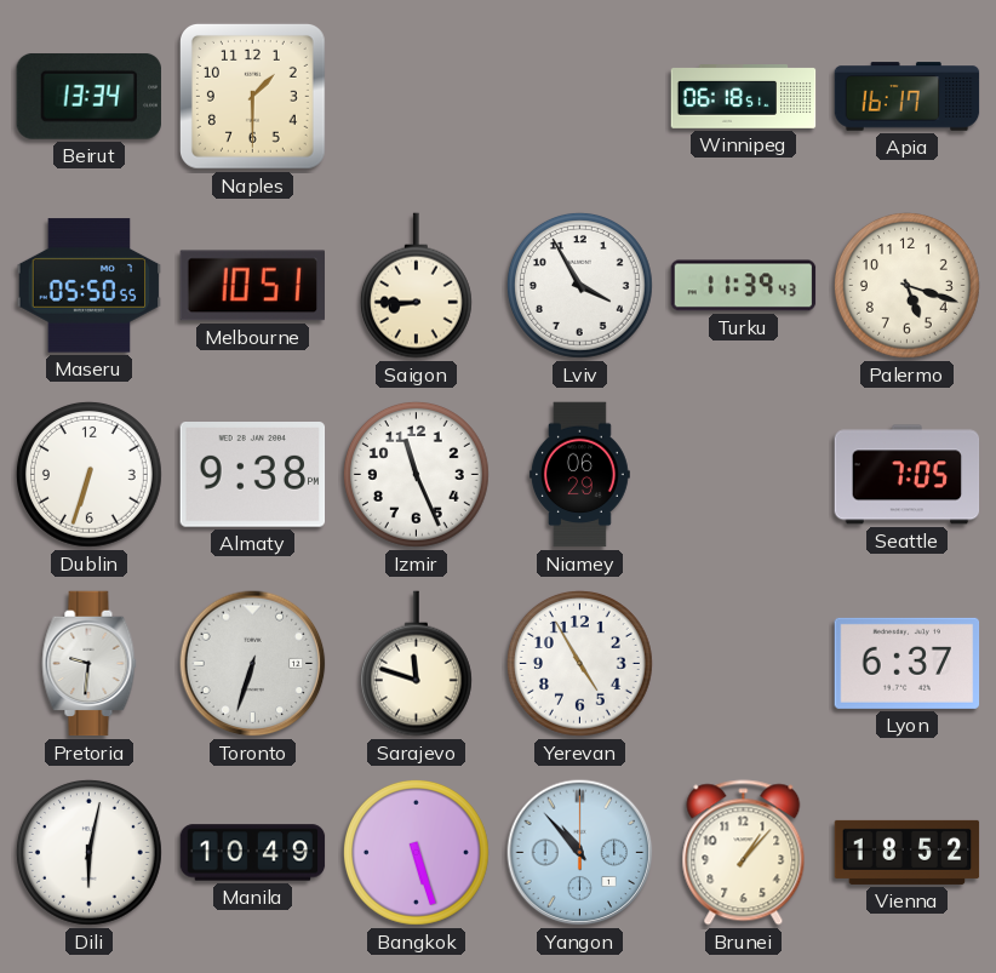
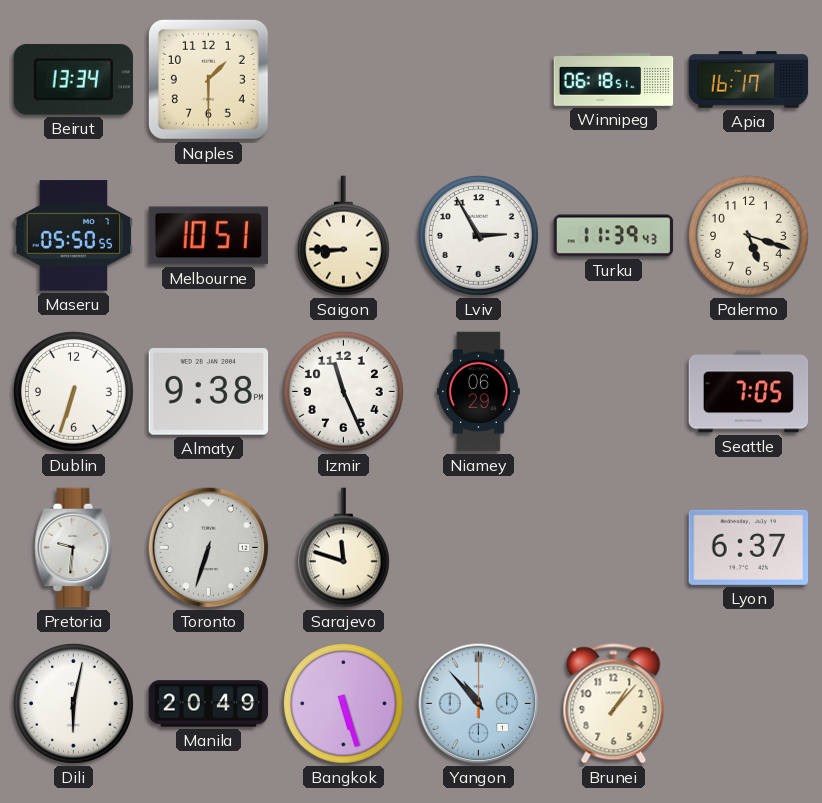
Lviv: 3:55 -> 2:55 (478, 235)
Yerevan: 4:55 -> none (579, 663)
Manila: 10:49 -> 20:49 (209, 704)
Vienna: 18:52 -> none (908, 852)
